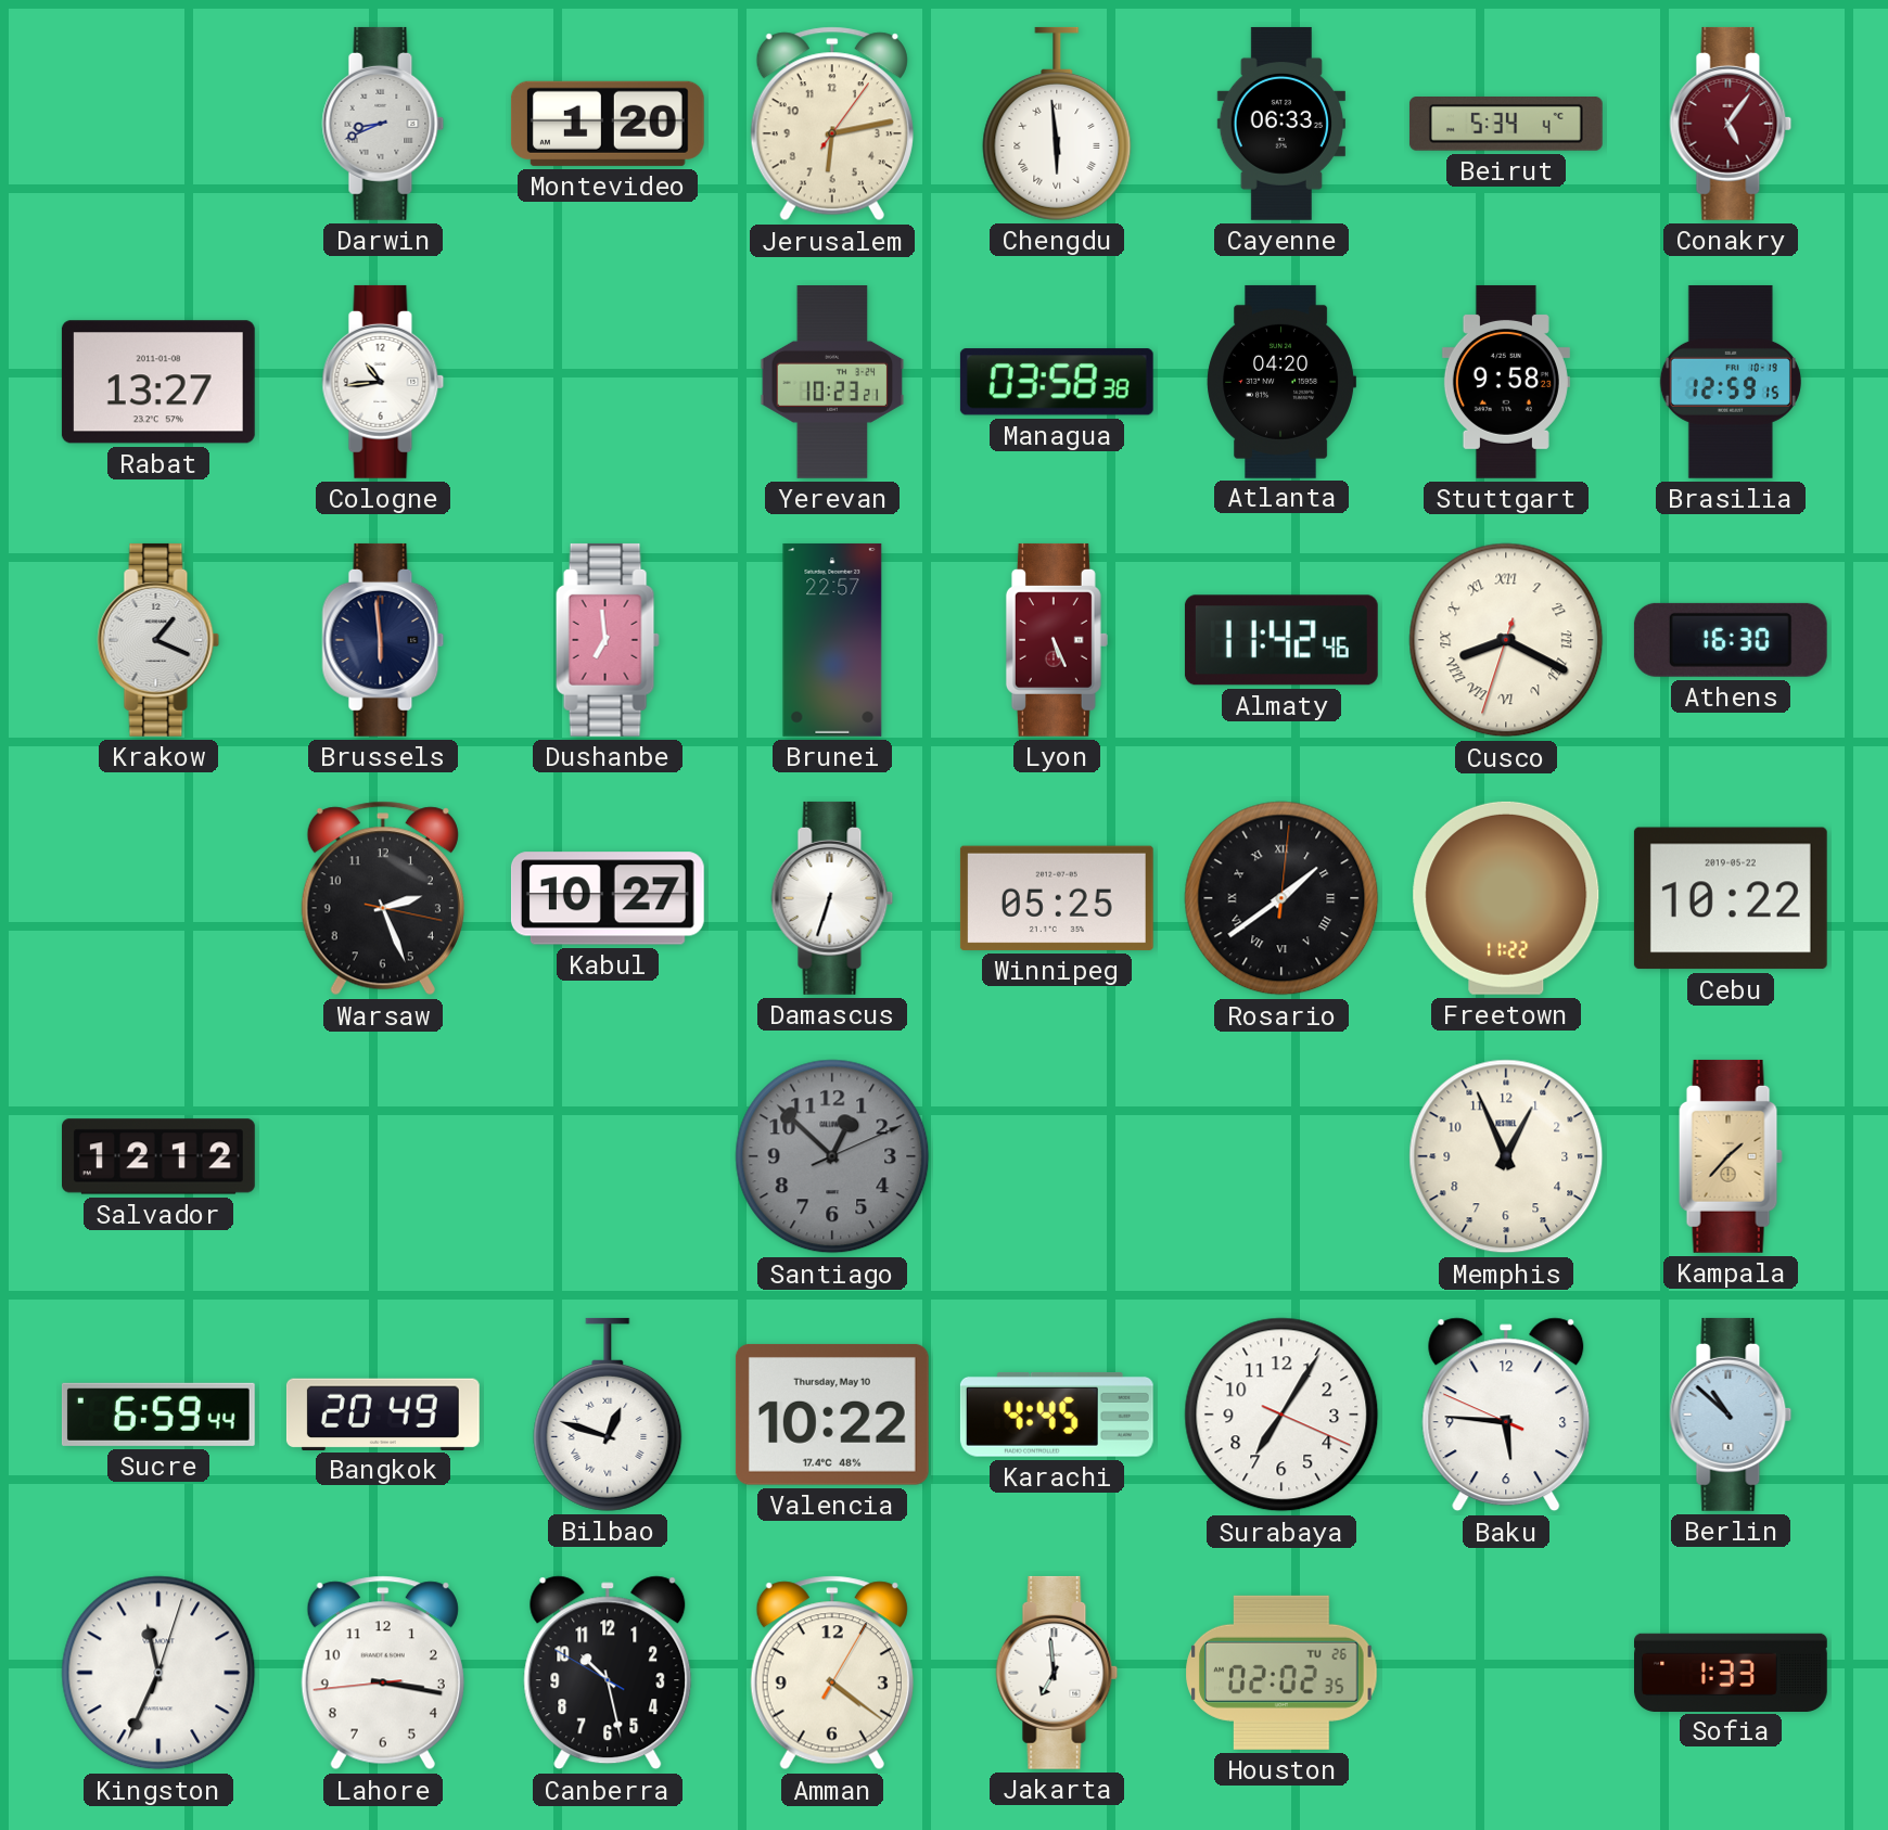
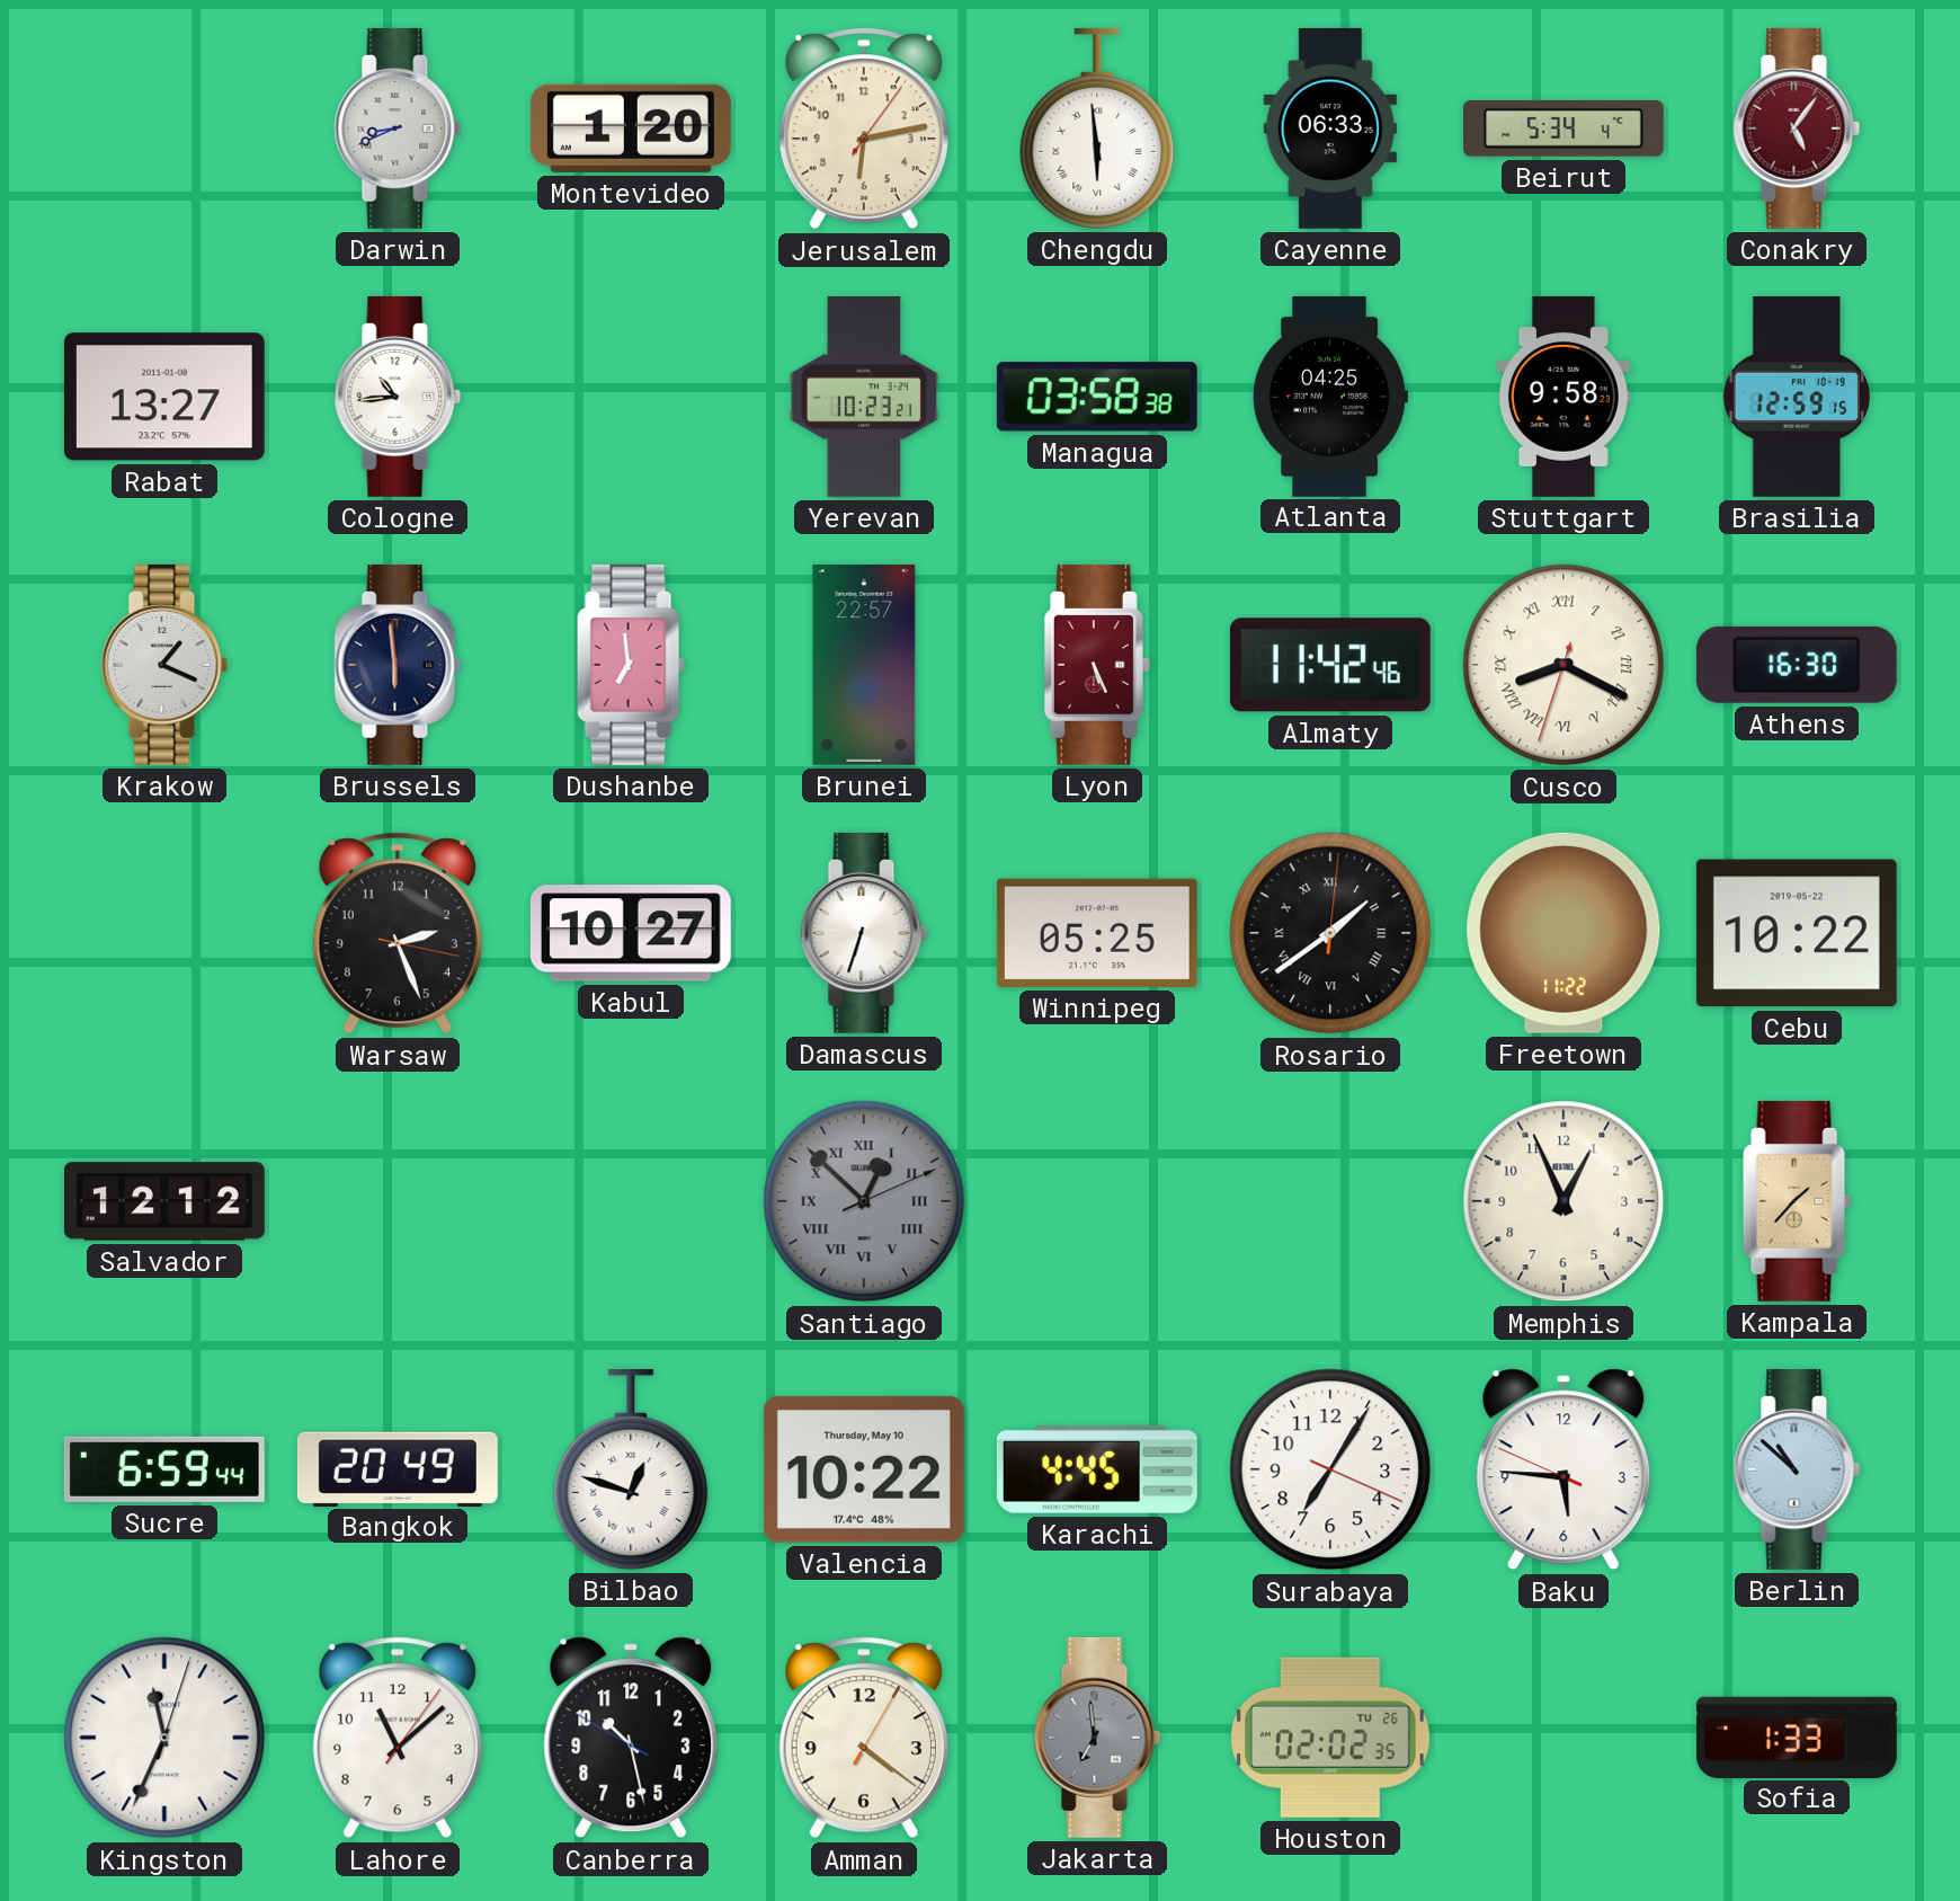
Atlanta: 04:20 -> 04:25 (1330, 397)
Santiago numerals: Arabic -> Roman (864, 1201)
Lahore: 3:16 -> 11:08 (398, 1738)
Jakarta dial: white -> grey (1097, 1738)
